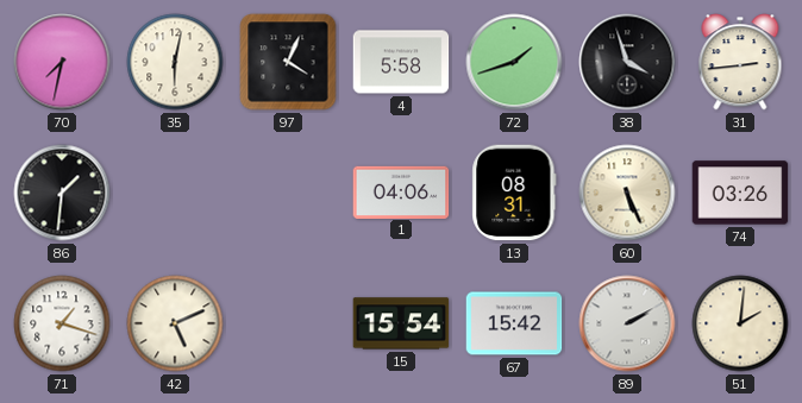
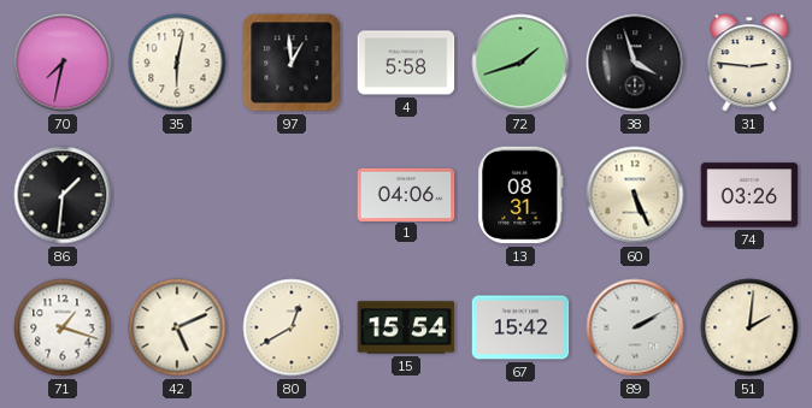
97: 4:04 -> 12:59 (292, 63)
31: 2:44 -> 2:46 (749, 63)
80: none -> 12:40 (292, 327)
